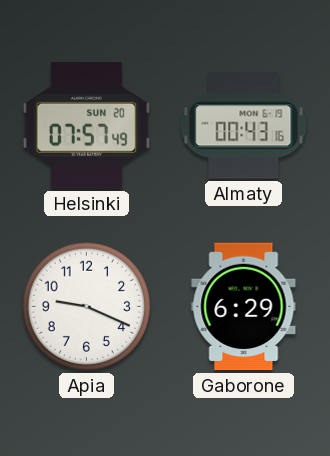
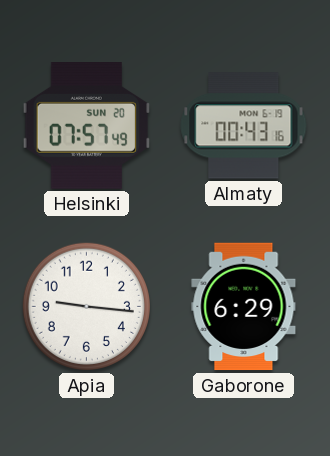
Apia: 9:19 -> 9:16 (86, 306)
